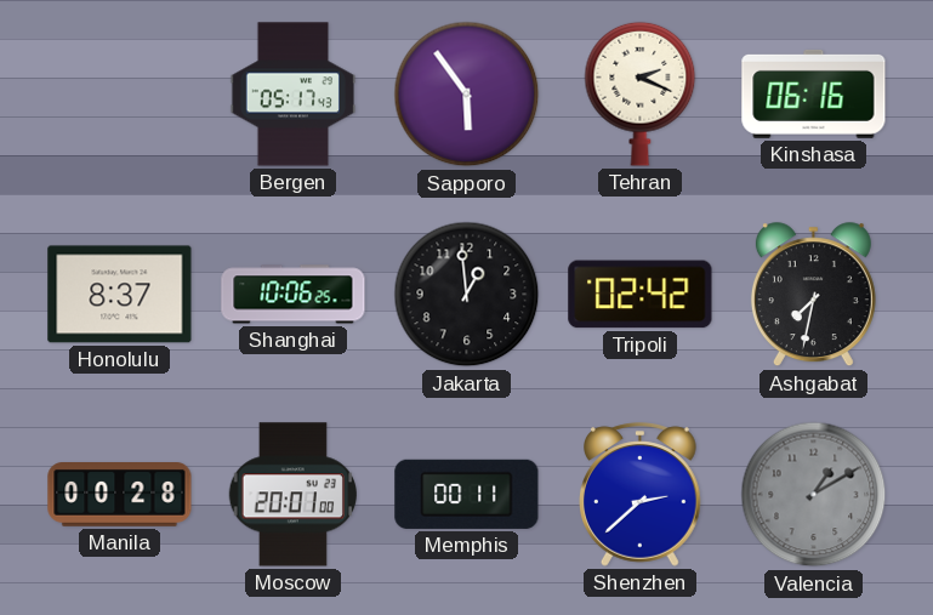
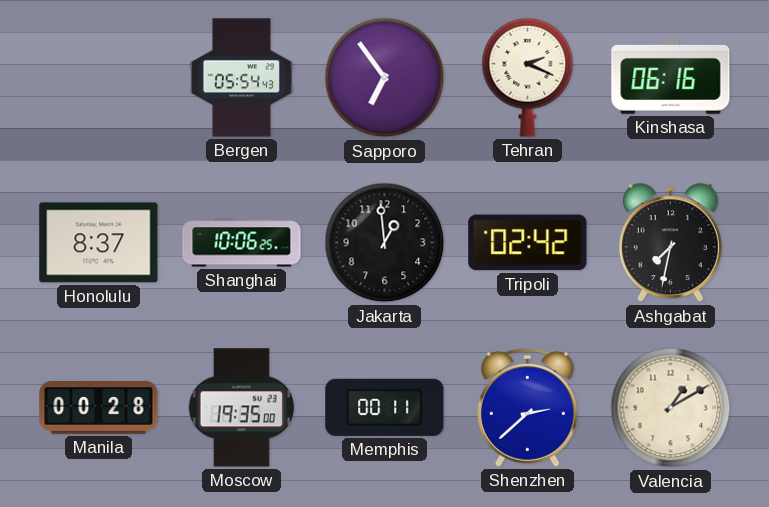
Bergen: 05:17 -> 05:54 (241, 78)
Sapporo: 5:54 -> 6:54 (385, 78)
Moscow: 20:01 -> 19:35 (241, 408)
Valencia dial: grey -> cream (671, 408)
